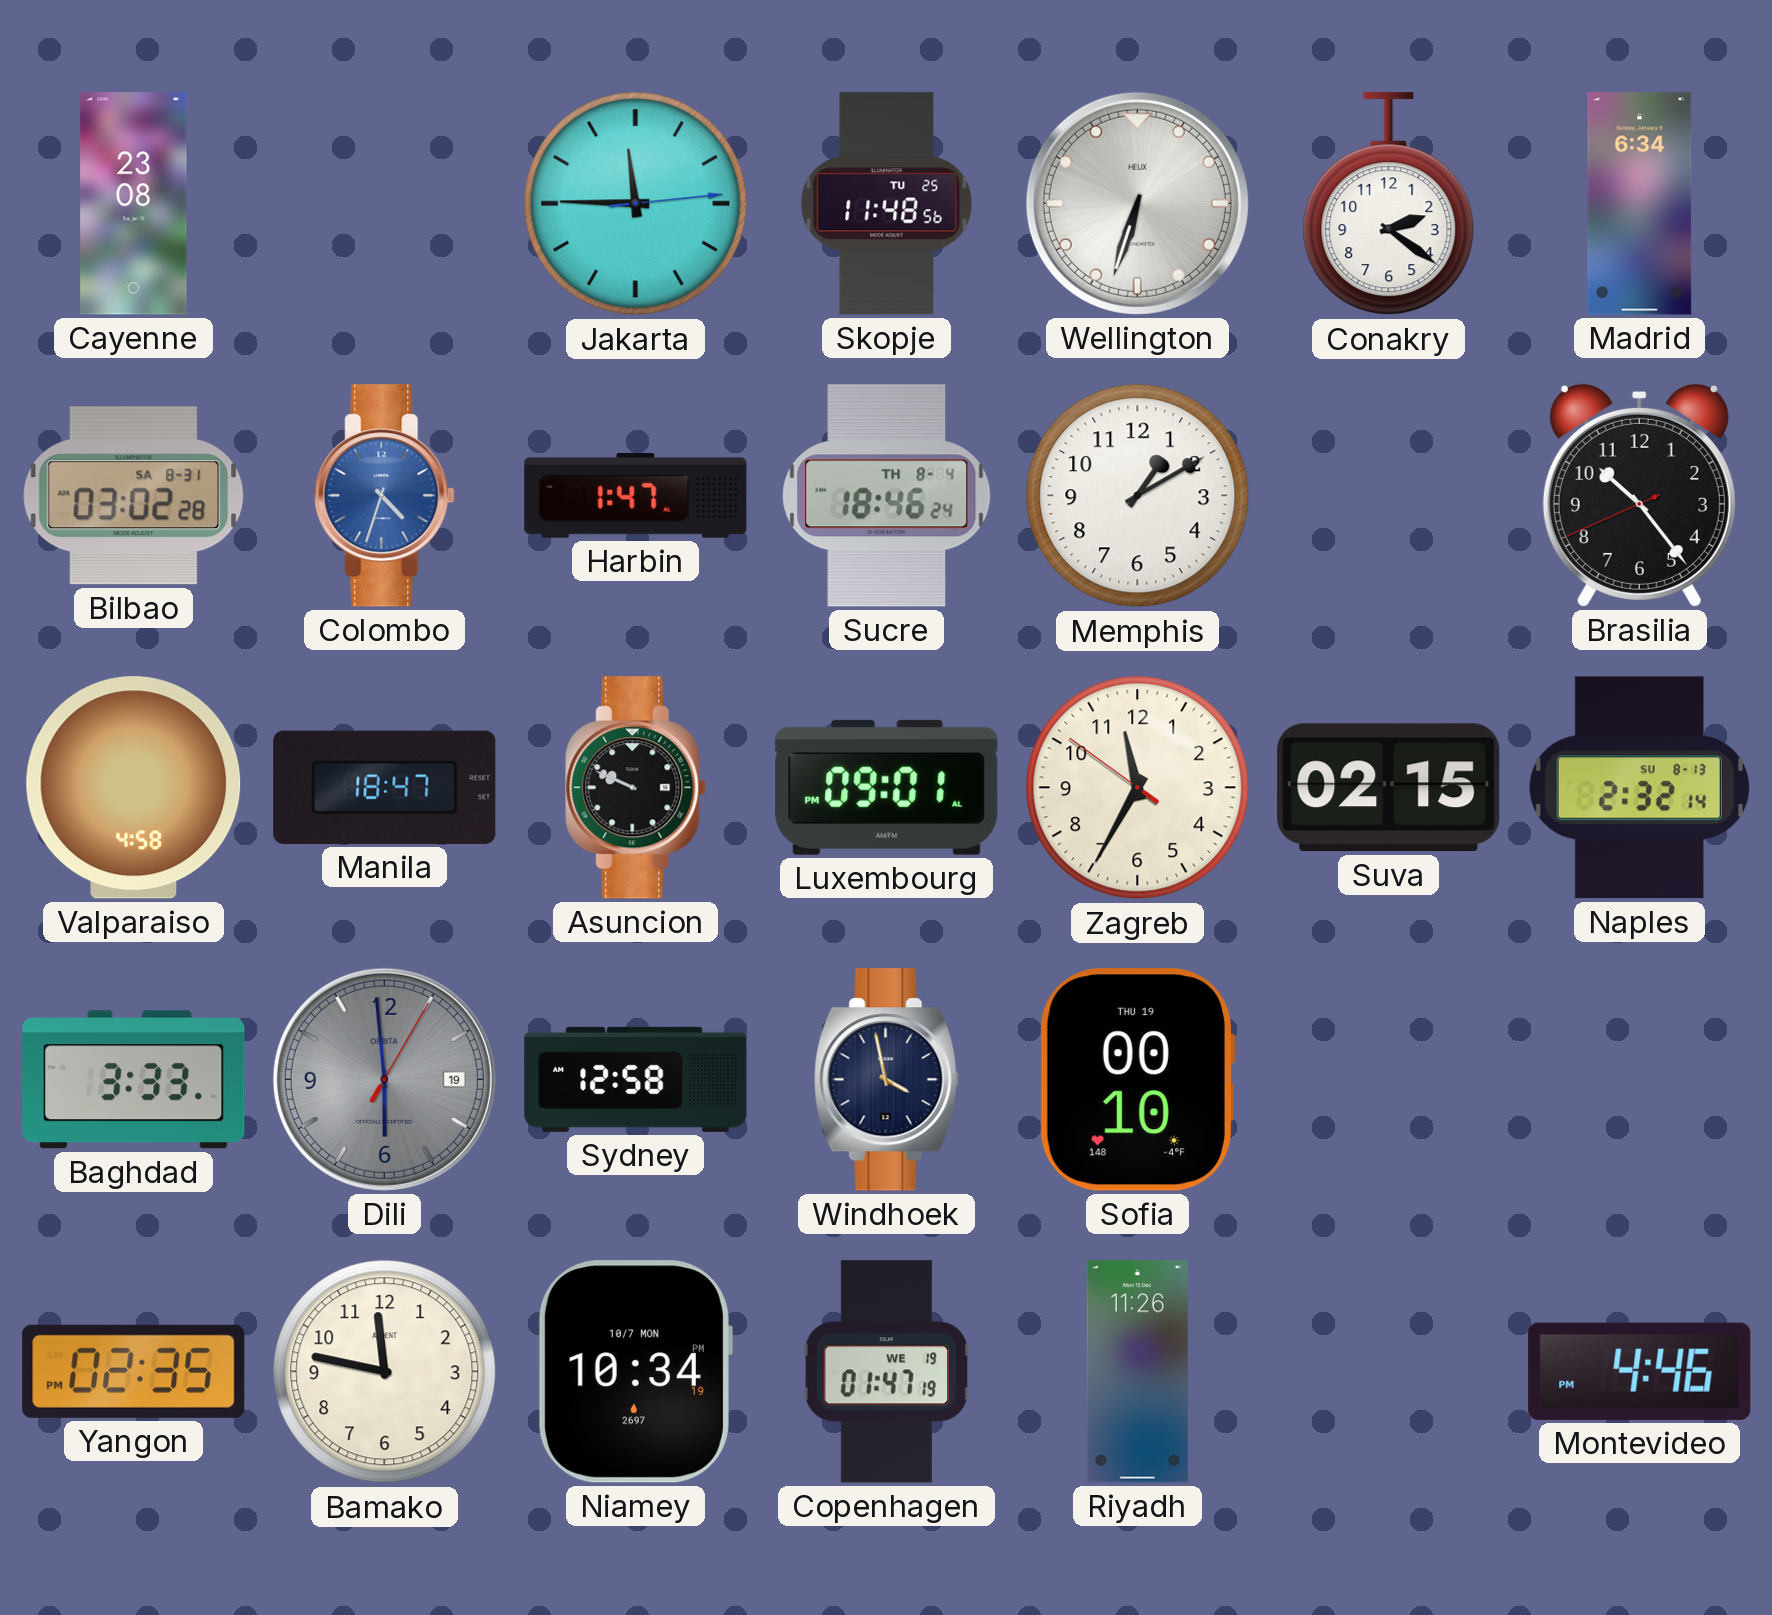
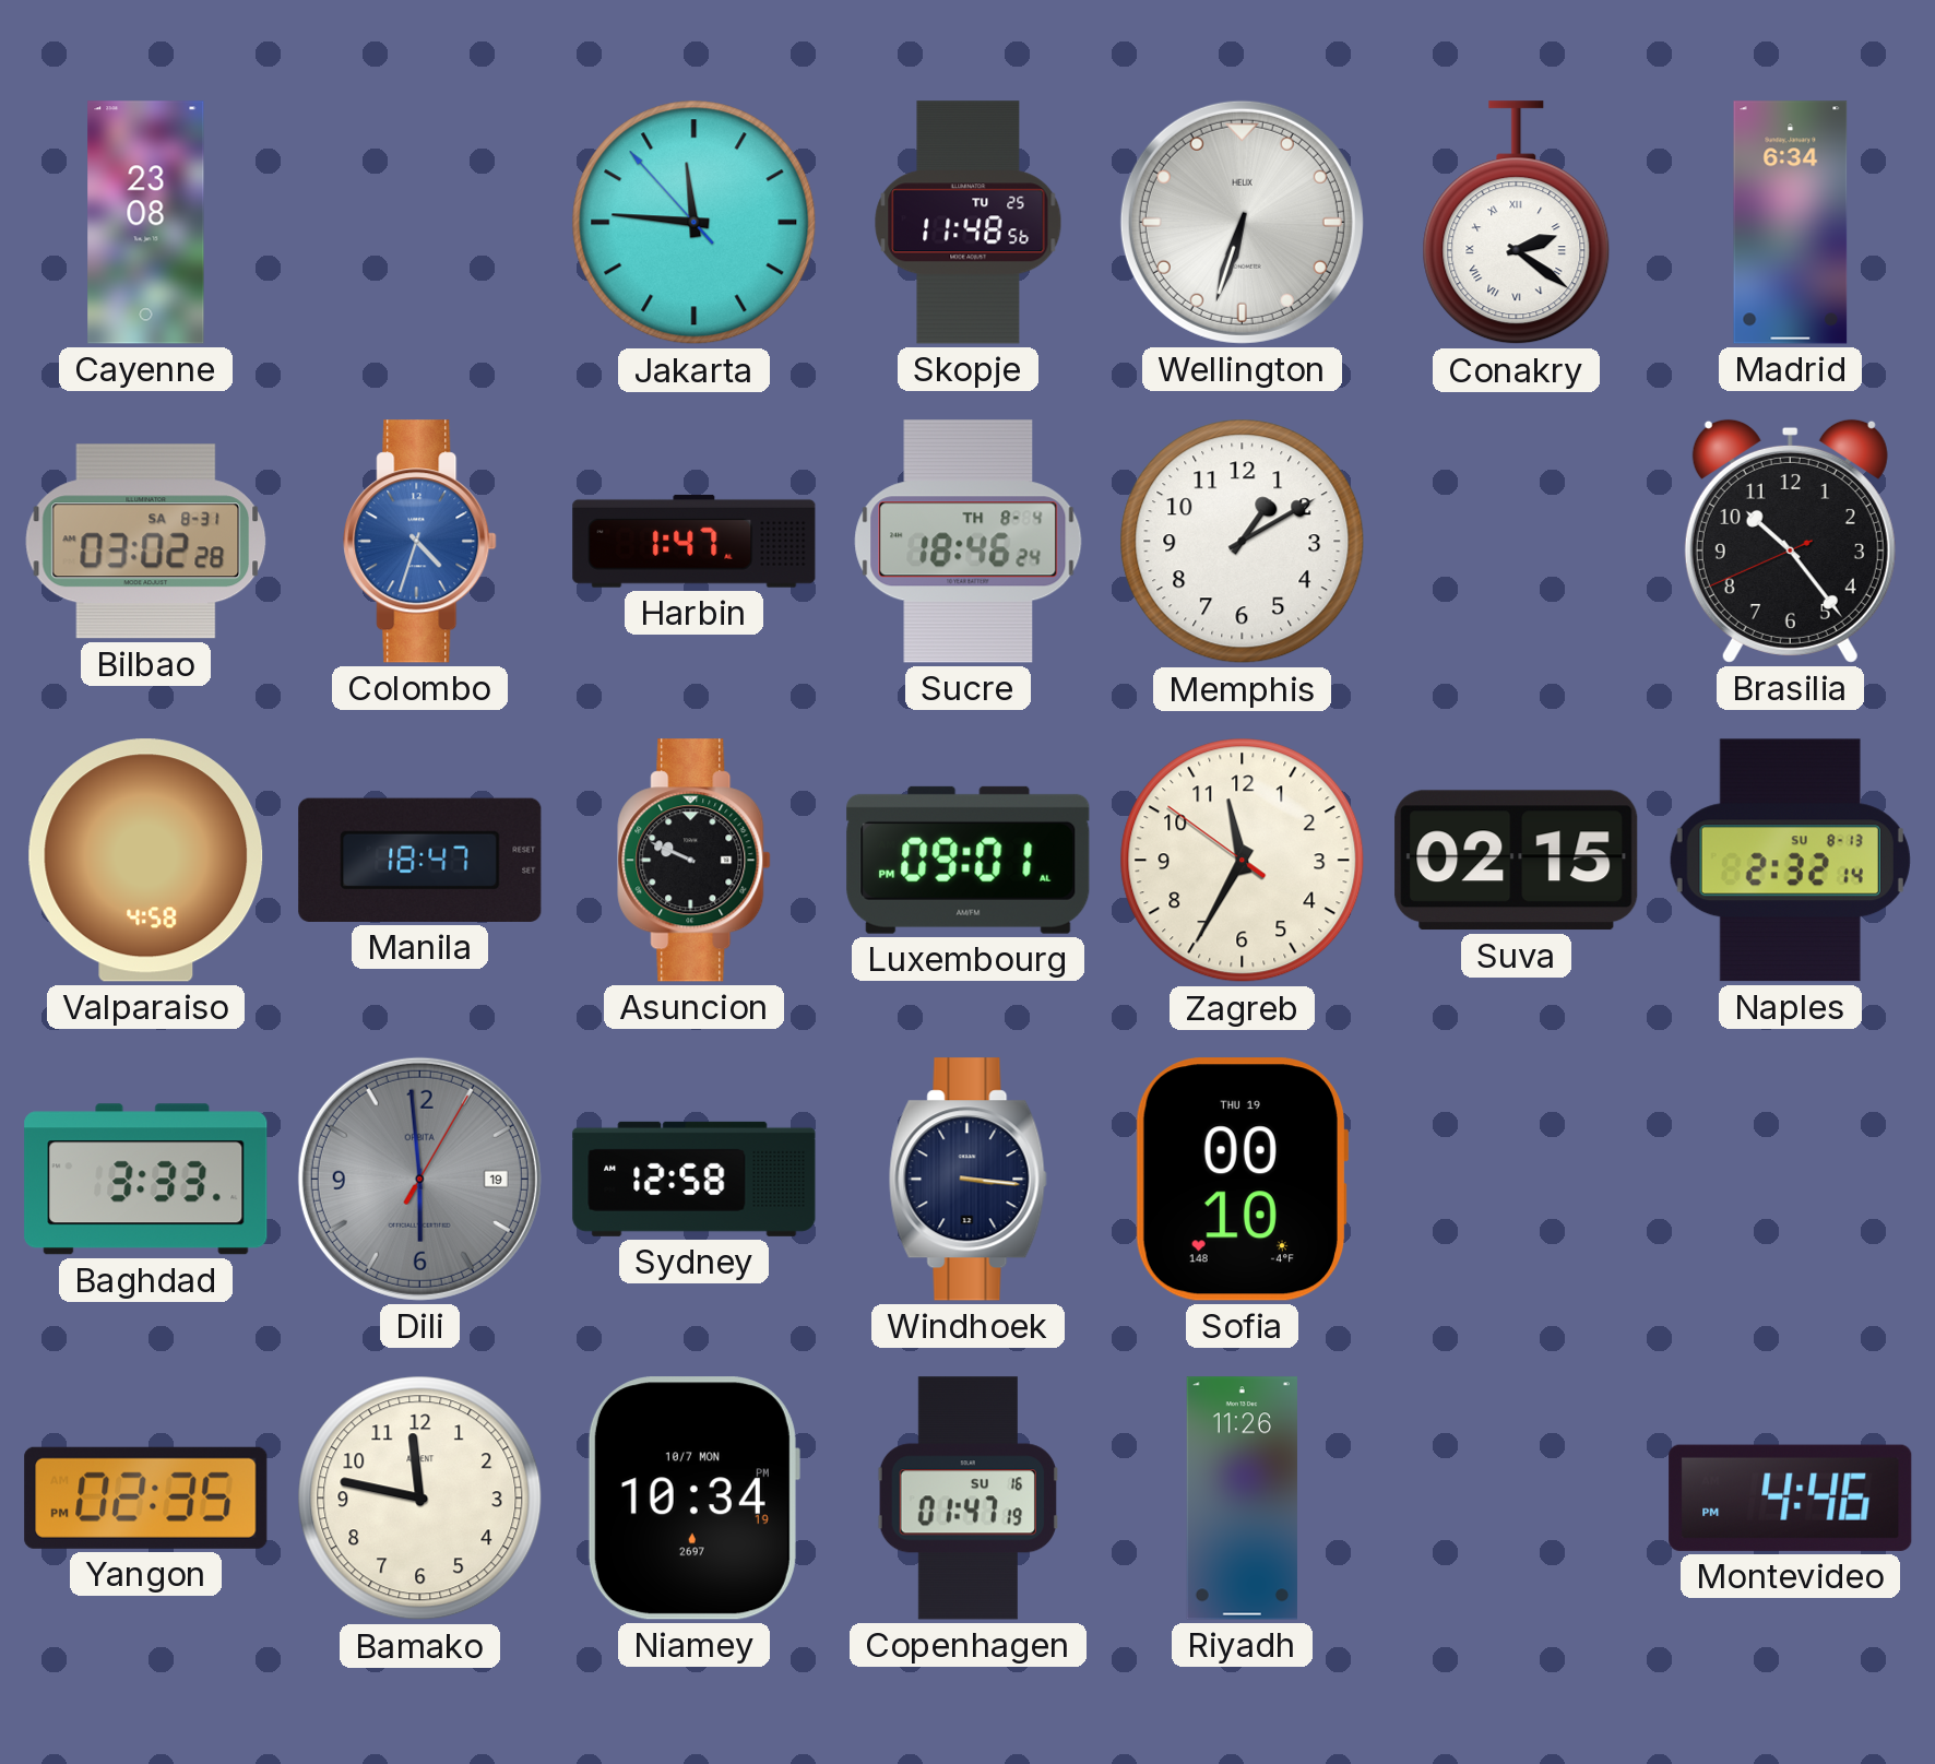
Jakarta: 11:45:14 -> 11:45:53 (695, 223)
Conakry numerals: Arabic -> Roman (1517, 223)
Windhoek: 3:58 -> 3:16 (967, 1180)
Copenhagen date: WE 19 -> SU 16 (967, 1499)
